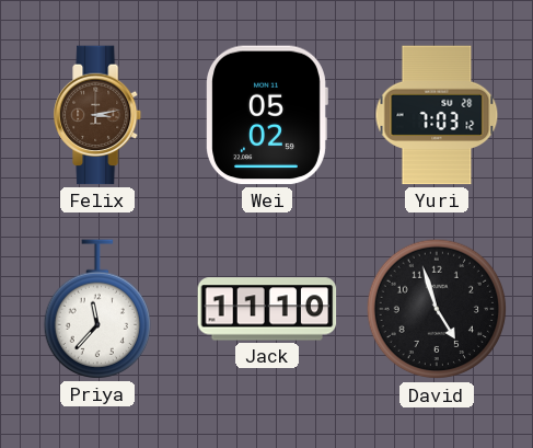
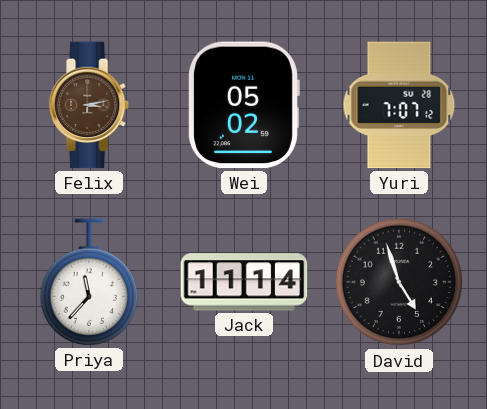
Yuri: 7:03 -> 7:07 (399, 105)
Jack: 11:10 -> 11:14 (244, 282)
